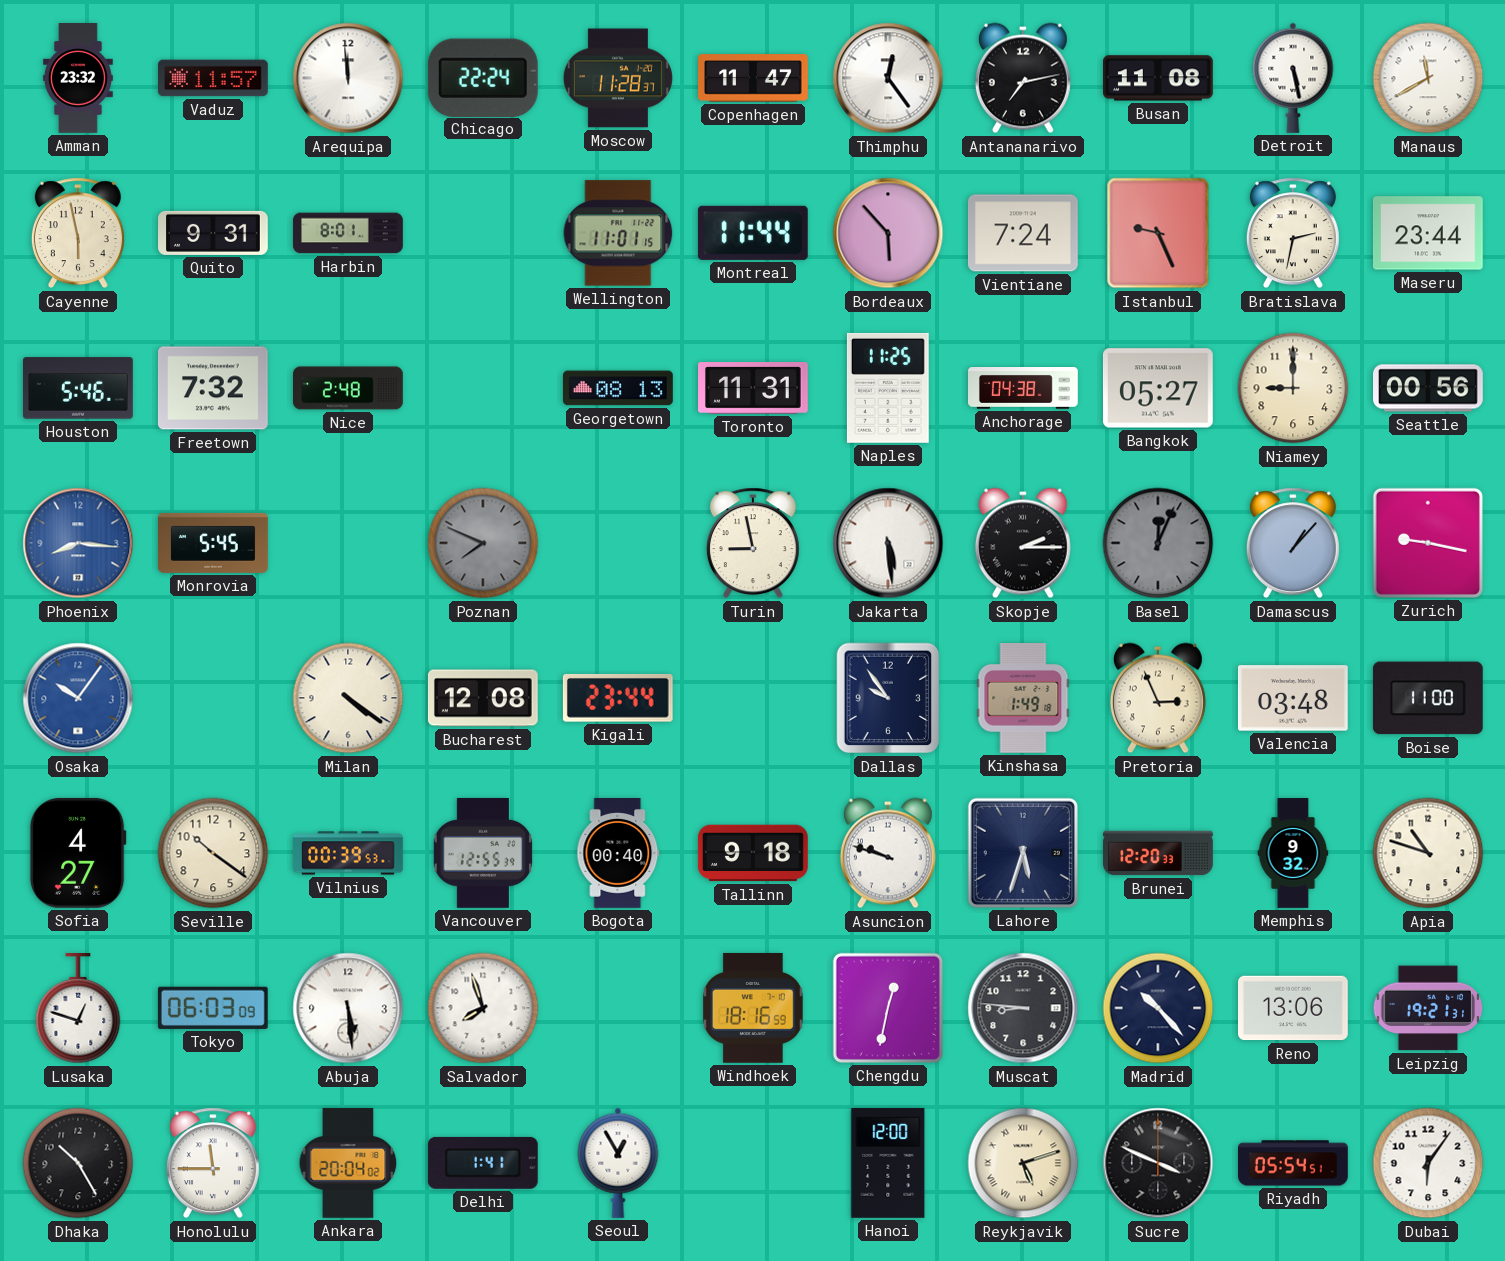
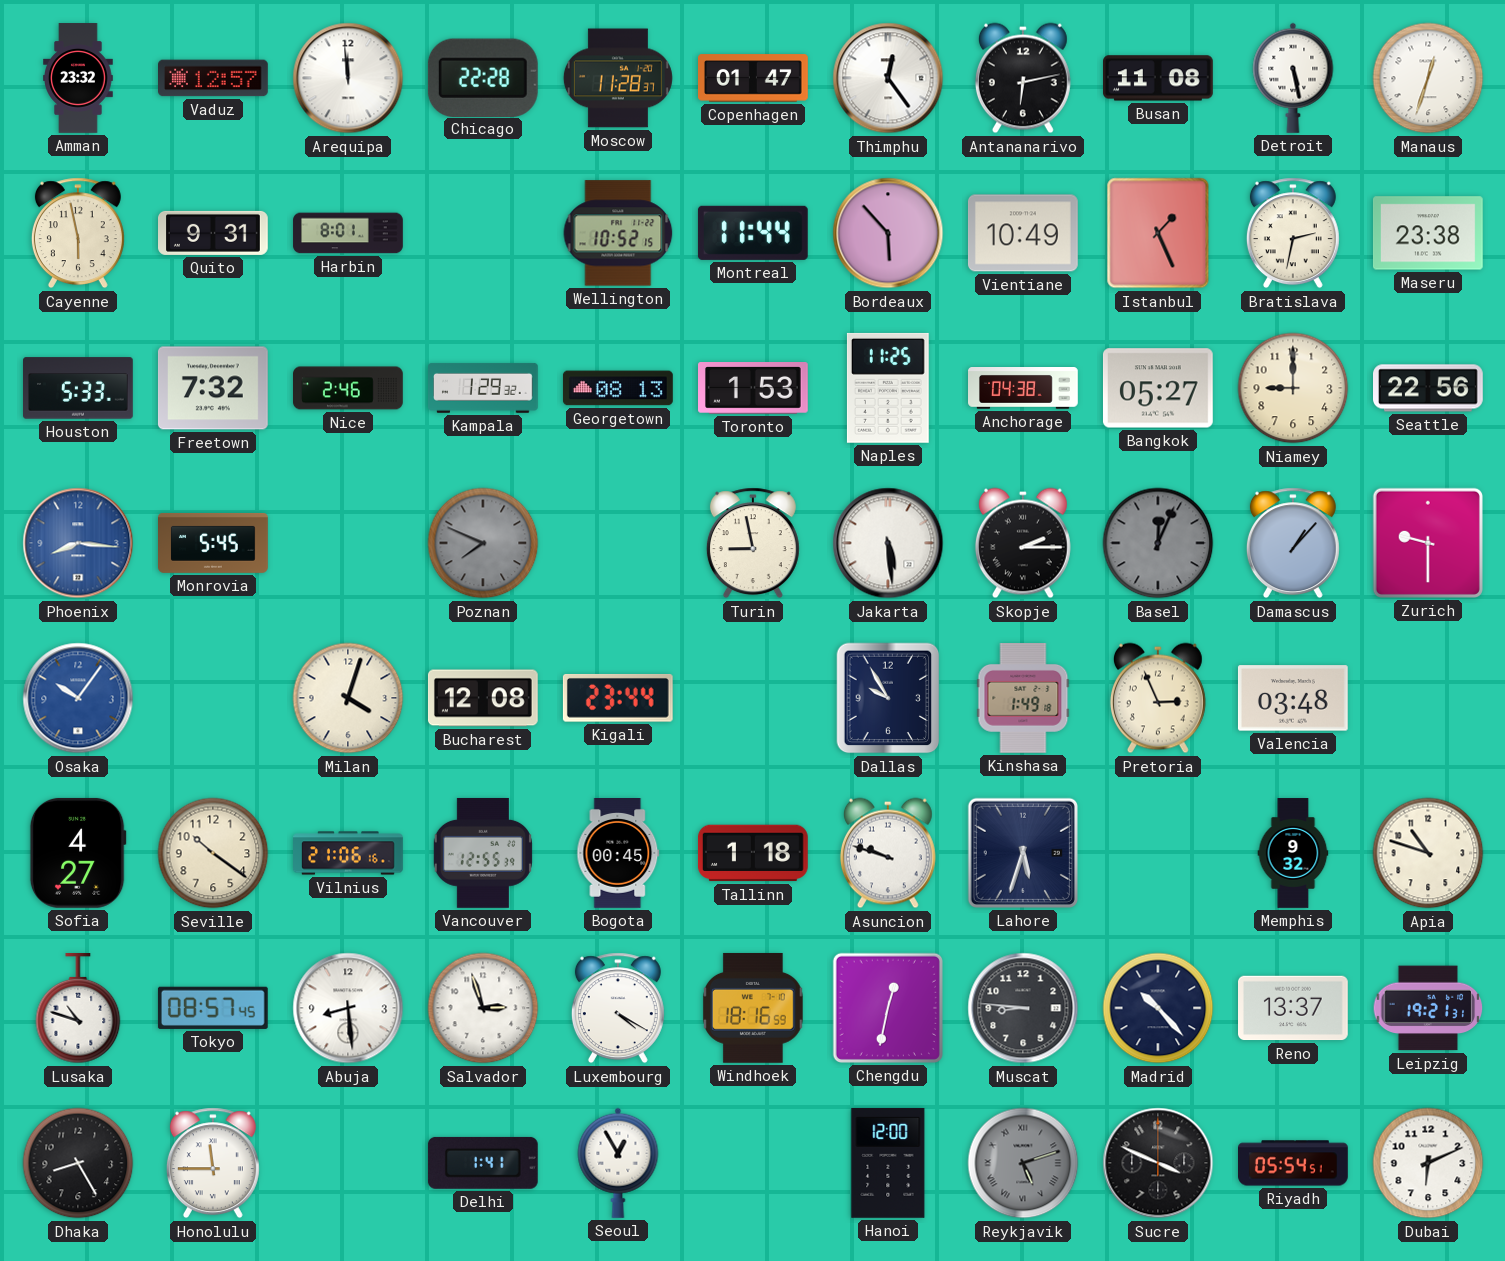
Vaduz: 11:57 -> 12:57 (214, 78)
Chicago: 22:24 -> 22:28 (483, 77)
Copenhagen: 11:47 -> 01:47 (754, 78)
Antananarivo: 7:13 -> 6:13 (1023, 78)
Manaus: 11:40 -> 12:33 (1428, 78)
Wellington: 11:01 -> 10:52 (618, 233)
Vientiane: 7:24 -> 10:49 (1023, 233)
Istanbul: 9:26 -> 1:26 (1158, 233)
Maseru: 23:44 -> 23:38 (1428, 233)
Houston: 5:46 -> 5:33 (79, 388)
Nice: 2:48 -> 2:46 (349, 388)
Kampala: none -> 1:29 (484, 388)
Toronto: 11:31 -> 1:53 (754, 388)
Seattle: 00:56 -> 22:56 (1429, 388)
Zurich: 9:17 -> 9:30 (1428, 543)
Milan: 4:21 -> 4:03 (348, 698)
Dallas: 9:54 -> 9:55 (888, 698)
Boise: 11:00 -> none (1428, 698)
Vilnius: 00:39 -> 21:06 (348, 853)
Bogota: 00:40 -> 00:45 (618, 854)
Tallinn: 9:18 -> 1:18 (753, 853)
Brunei: 12:20 -> none (1158, 853)
Lusaka: 12:48 -> 10:48 (78, 1009)
Tokyo: 06:03 -> 08:57 (213, 1008)
Abuja: 5:29 -> 8:29 (348, 1008)
Salvador: 7:57 -> 2:57 (483, 1008)
Luxembourg: none -> 4:20 (618, 1008)
Reno: 13:06 -> 13:37 (1294, 1008)
Dhaka: 10:25 -> 8:25 (78, 1163)
Ankara: 20:04 -> none (348, 1163)
Reykjavik dial: cream -> grey (1023, 1163)
Dubai: 6:06 -> 6:11 (1428, 1163)
